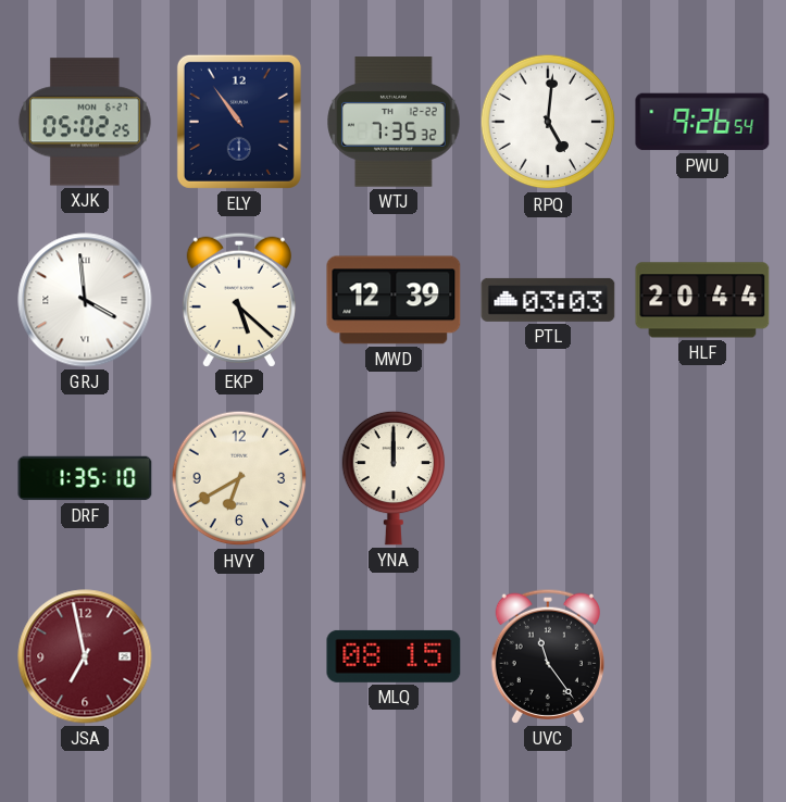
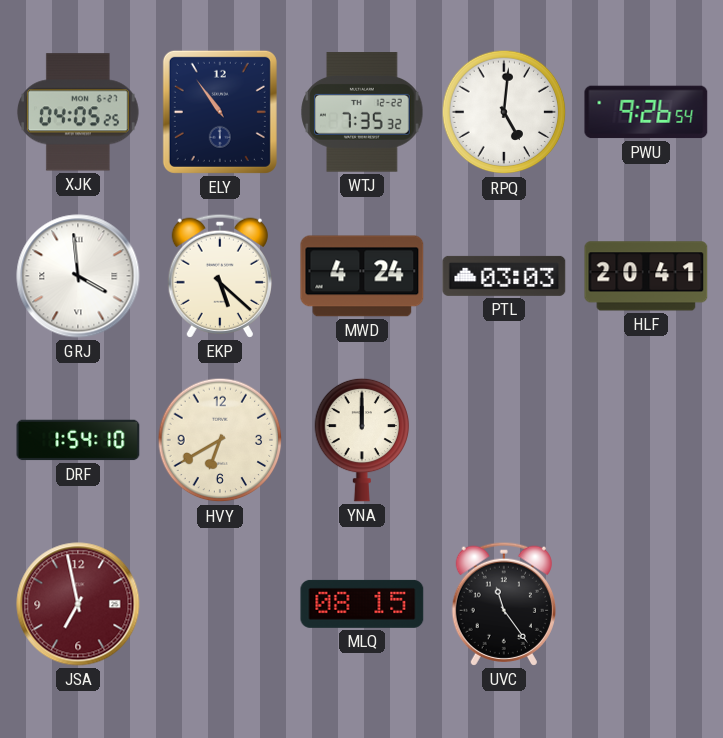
XJK: 05:02 -> 04:05 (78, 112)
MWD: 12:39 -> 4:24 (362, 276)
HLF: 20:44 -> 20:41 (646, 276)
DRF: 1:35 -> 1:54 (78, 440)
